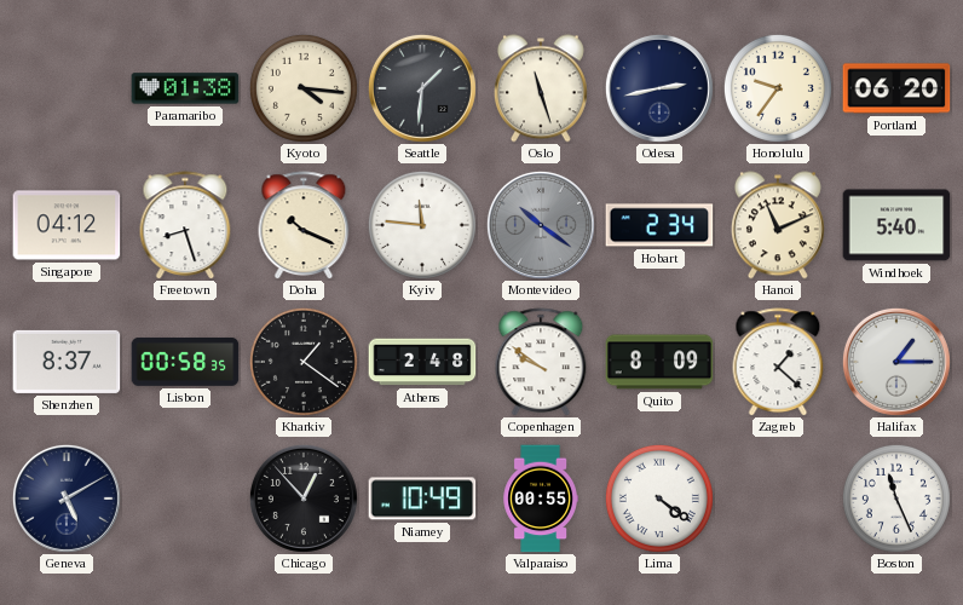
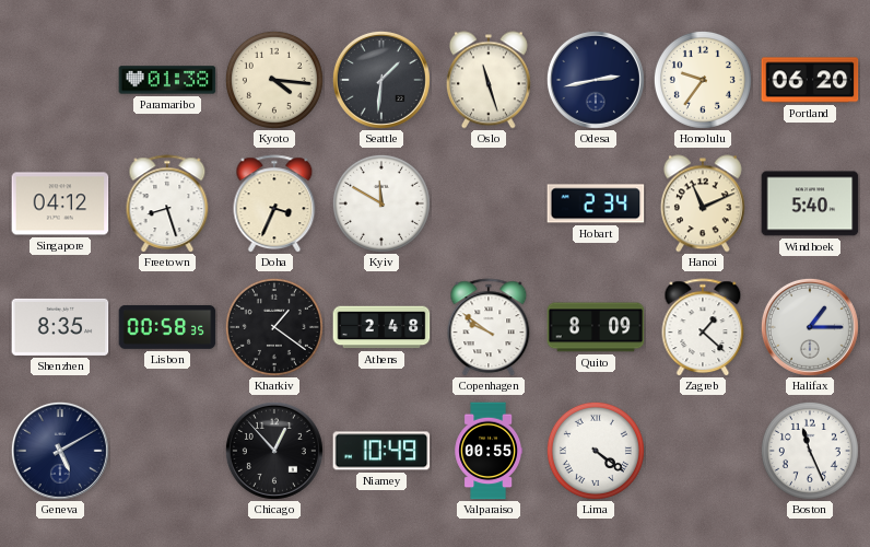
Doha: 10:19 -> 3:34 (274, 203)
Kyiv: 11:46 -> 11:50 (381, 203)
Montevideo: 10:21 -> none (541, 225)
Shenzhen: 8:37 -> 8:35 (60, 327)
